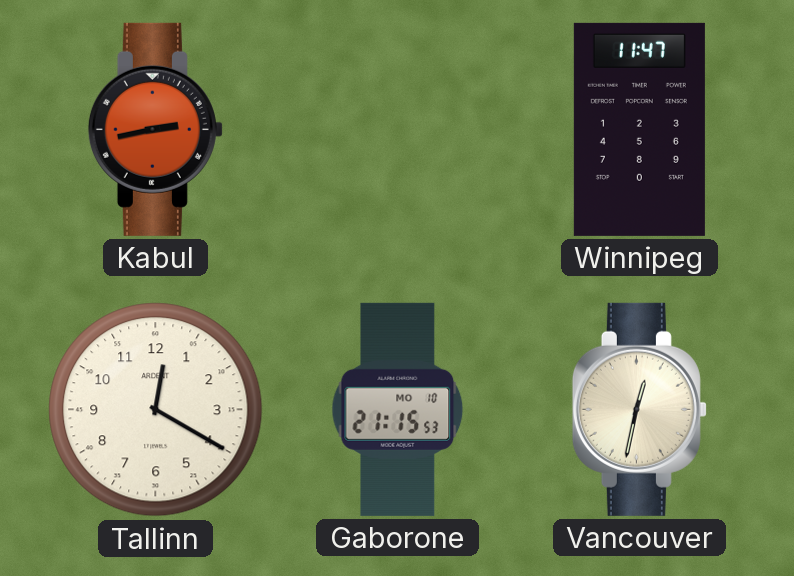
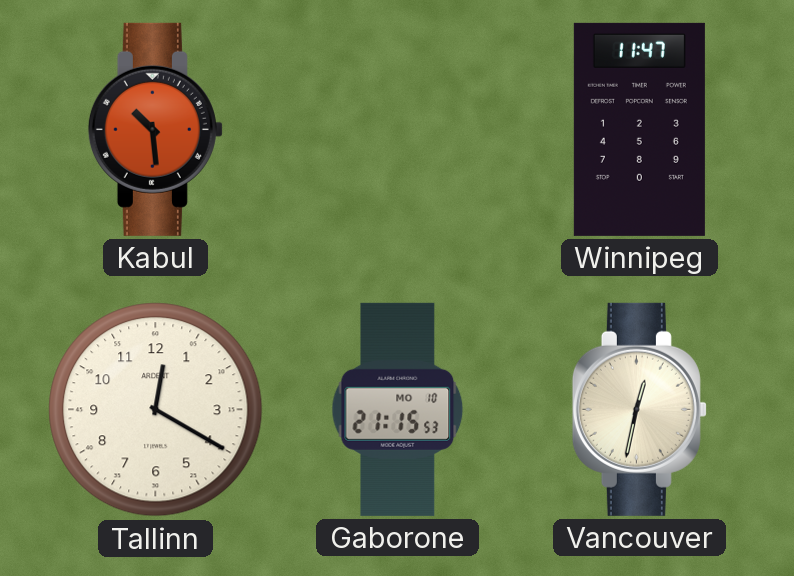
Kabul: 2:43 -> 10:29 (155, 129)
